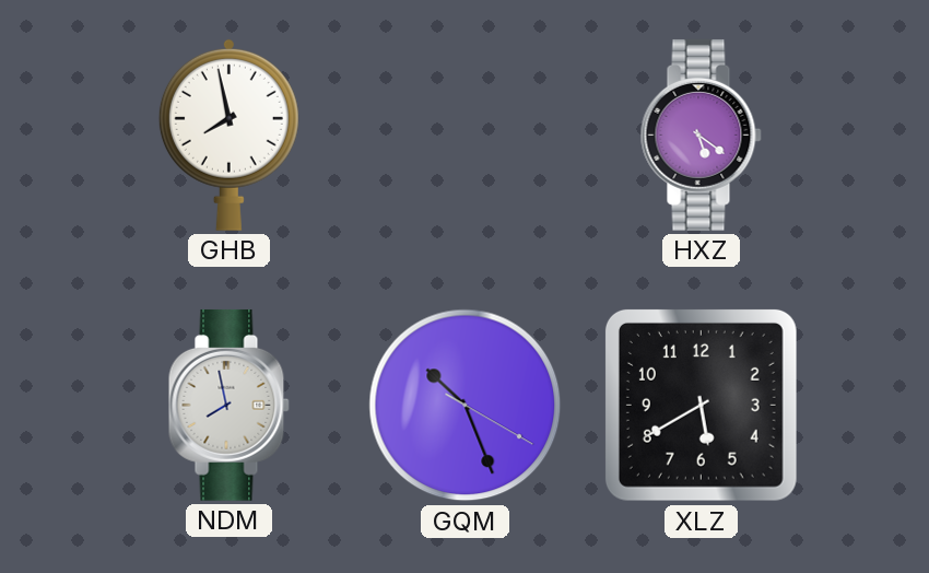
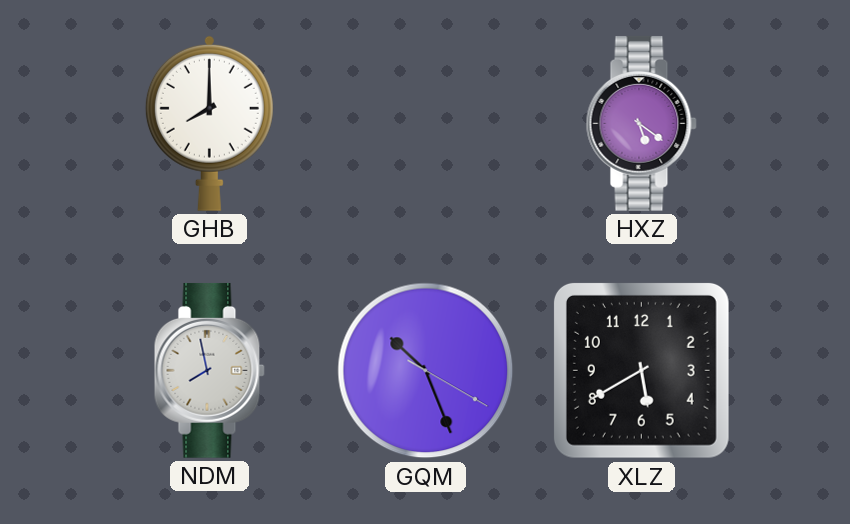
GHB: 7:58 -> 8:00 (209, 123)
